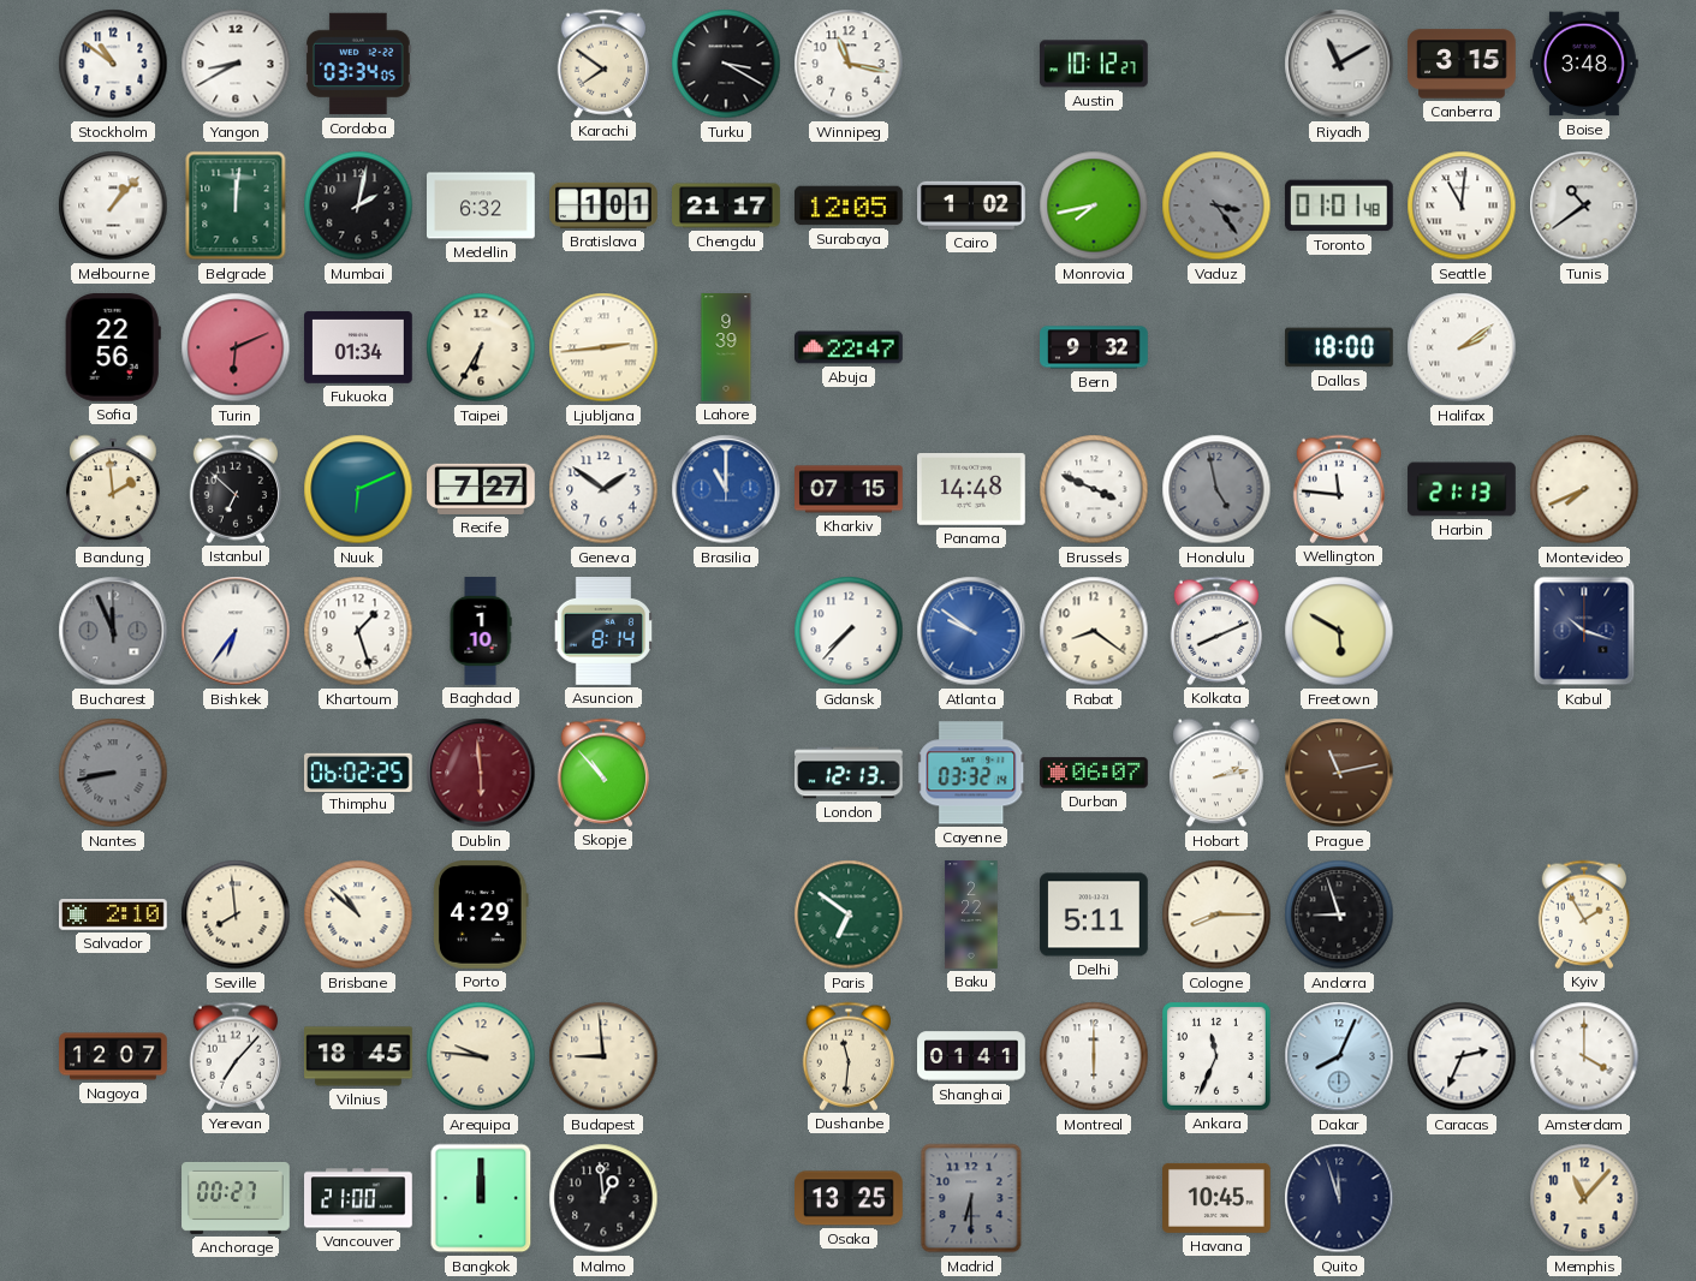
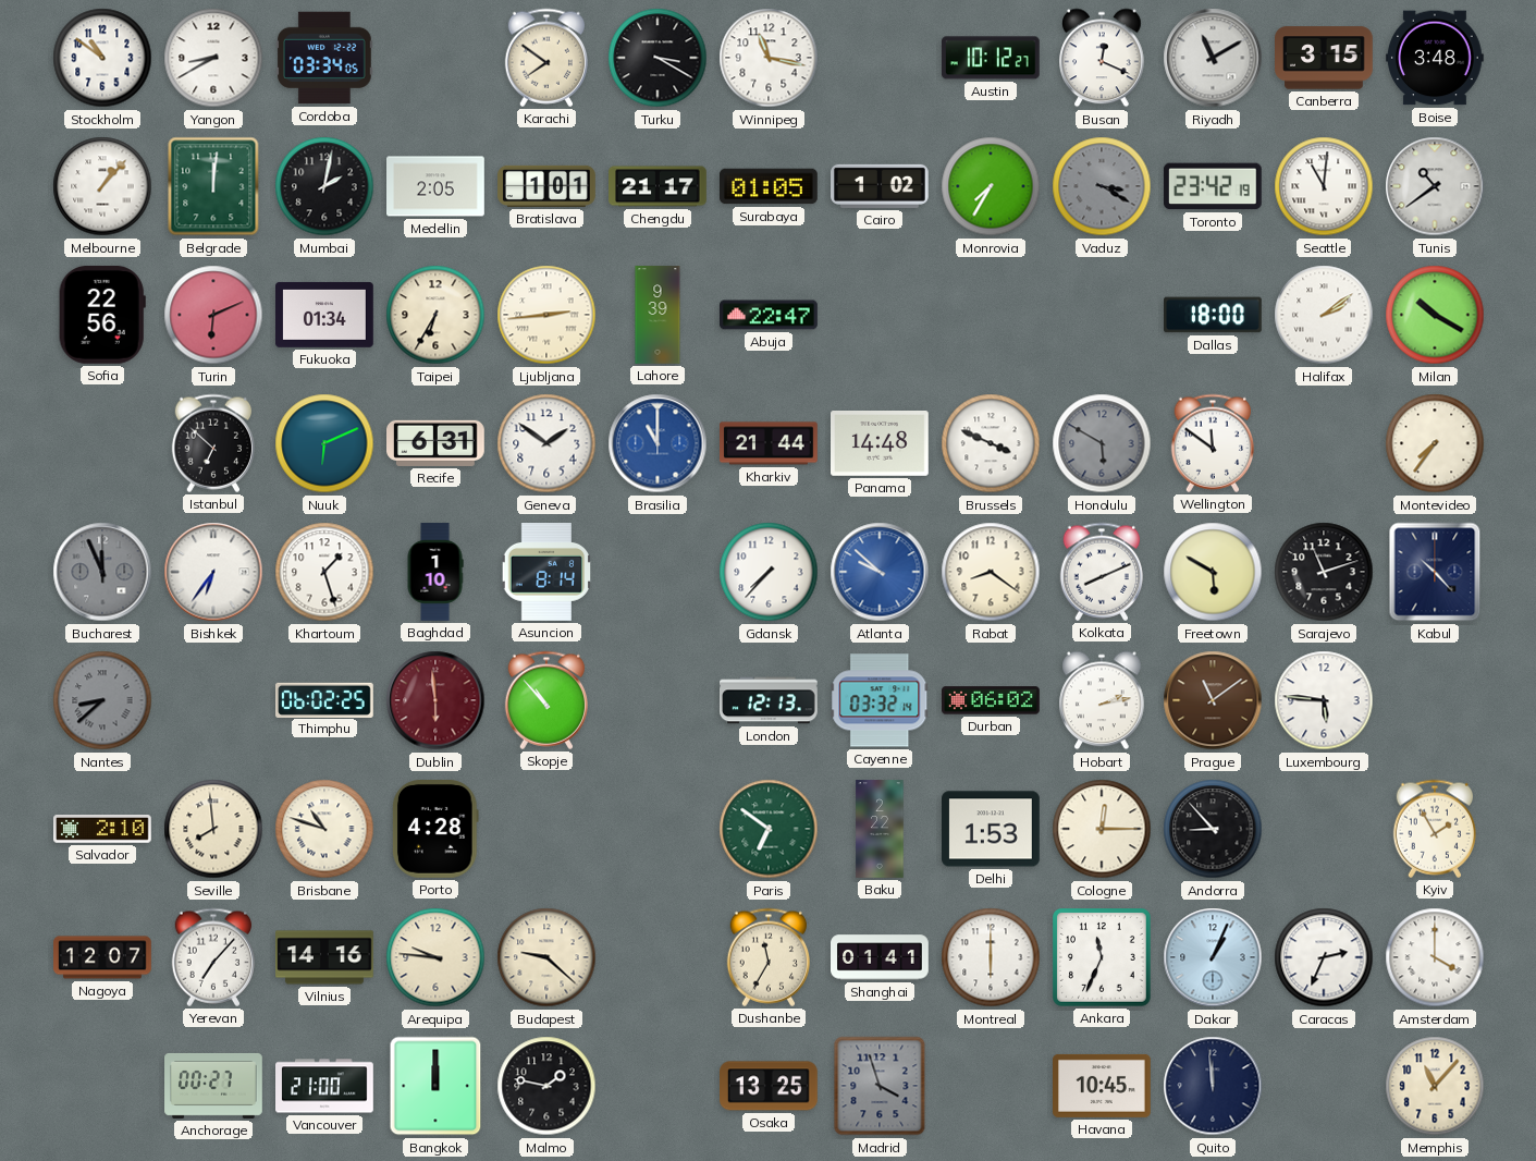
Busan: none -> 12:19 (1102, 58)
Medellin: 6:32 -> 2:05 (437, 186)
Surabaya: 12:05 -> 01:05 (770, 186)
Monrovia: 7:43 -> 7:35 (991, 186)
Vaduz: 3:24 -> 3:20 (1102, 186)
Toronto: 01:01 -> 23:42 (1213, 186)
Bern: 9:32 -> none (1094, 347)
Milan: none -> 10:20 (1435, 315)
Bandung: 1:59 -> none (113, 489)
Recife: 7:27 -> 6:31 (437, 443)
Kharkiv: 07:15 -> 21:44 (770, 443)
Honolulu: 4:58 -> 5:50 (1102, 443)
Wellington: 11:46 -> 11:51 (1212, 443)
Harbin: 21:13 -> none (1462, 489)
Montevideo: 7:41 -> 7:36 (1435, 443)
Atlanta: 9:51 -> 9:52 (880, 572)
Sarajevo: none -> 11:12 (1324, 572)
Kabul: 10:18 -> 10:23 (1435, 572)
Nantes: 8:43 -> 8:38 (102, 700)
Durban: 06:07 -> 06:02 (992, 700)
Prague: 11:13 -> 11:09 (1213, 700)
Luxembourg: none -> 5:46 (1324, 700)
Brisbane: 10:52 -> 10:48 (324, 829)
Porto: 4:29 -> 4:28 (435, 830)
Delhi: 5:11 -> 1:53 (992, 829)
Cologne: 8:15 -> 12:15 (1102, 829)
Andorra: 8:57 -> 8:53 (1213, 829)
Vilnius: 18:45 -> 14:16 (324, 957)
Budapest: 8:59 -> 9:22 (546, 957)
Dushanbe: 11:31 -> 11:35 (767, 957)
Dakar: 8:04 -> 1:04 (1213, 957)
Malmo: 12:59 -> 1:47 (546, 1086)
Madrid: 6:30 -> 3:57 (880, 1086)
Quito: 11:57 -> 11:59 (1213, 1086)
